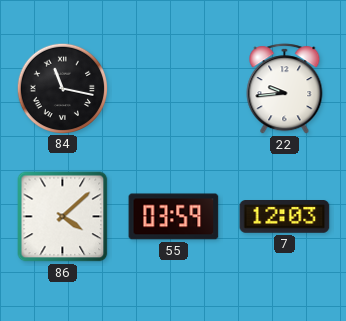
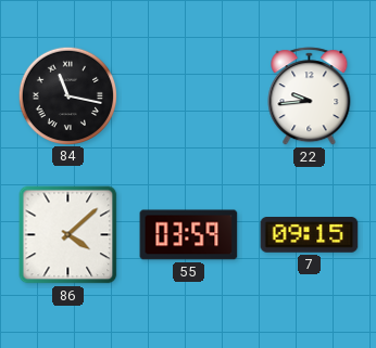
7: 12:03 -> 09:15 (310, 235)
